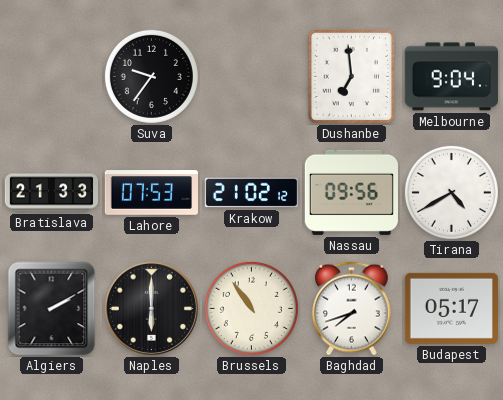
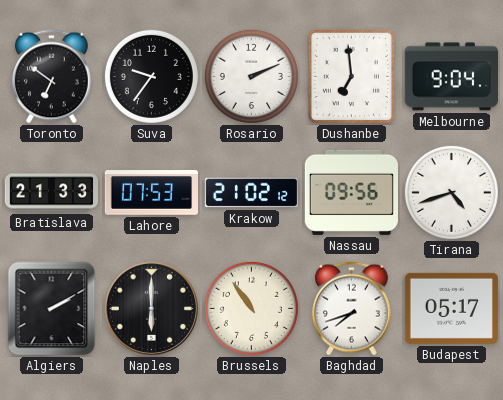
Toronto: none -> 6:51 (52, 77)
Rosario: none -> 2:11 (251, 76)
Tirana: 4:40 -> 4:42 (451, 192)
